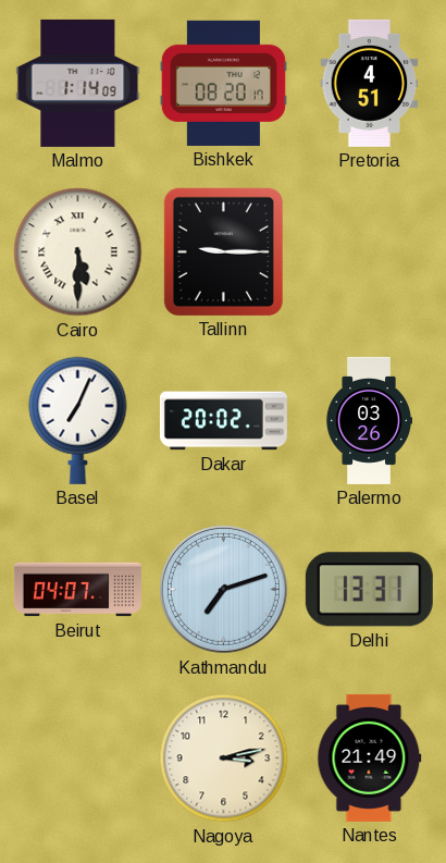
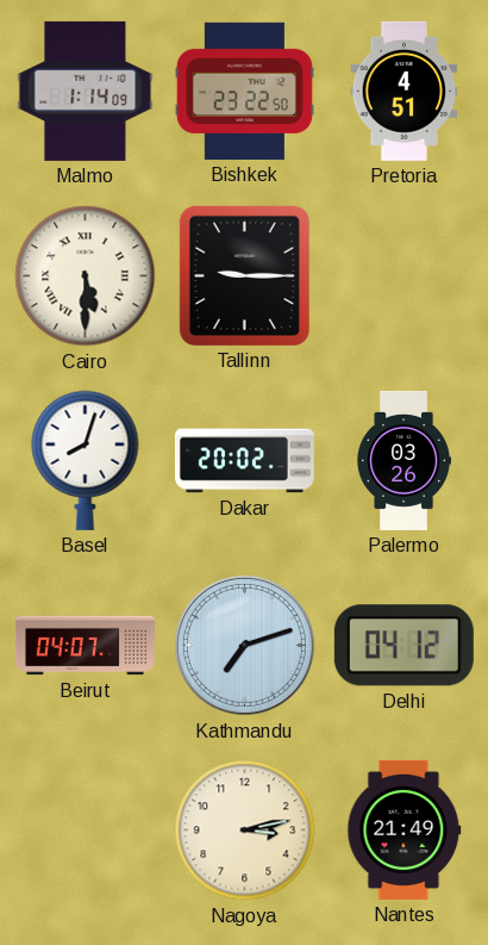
Bishkek: 08:20 -> 23:22 (244, 91)
Basel: 7:04 -> 8:03 (86, 460)
Delhi: 13:31 -> 04:12 (403, 646)
